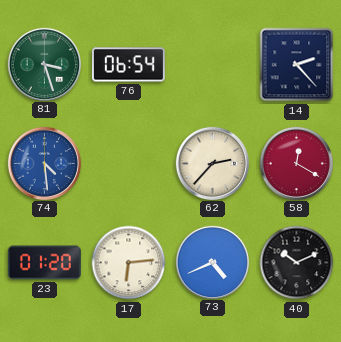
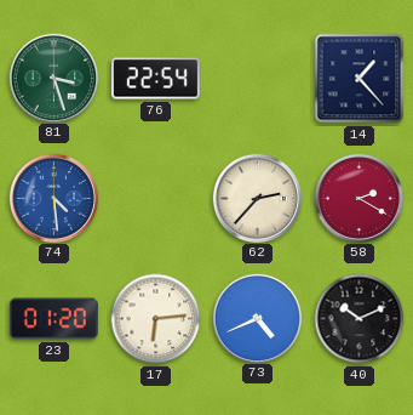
76: 06:54 -> 22:54 (155, 79)
14: 2:23 -> 1:23 (360, 79)
58: 12:20 -> 2:20 (358, 198)
